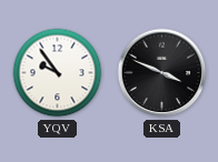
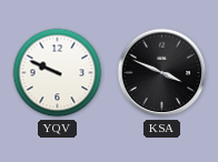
YQV: 9:54 -> 9:49 (58, 73)
